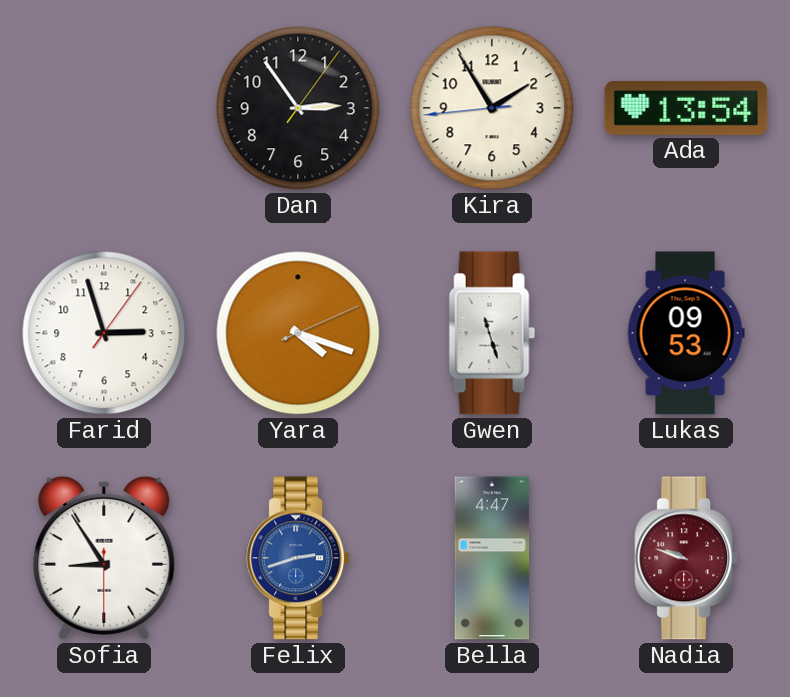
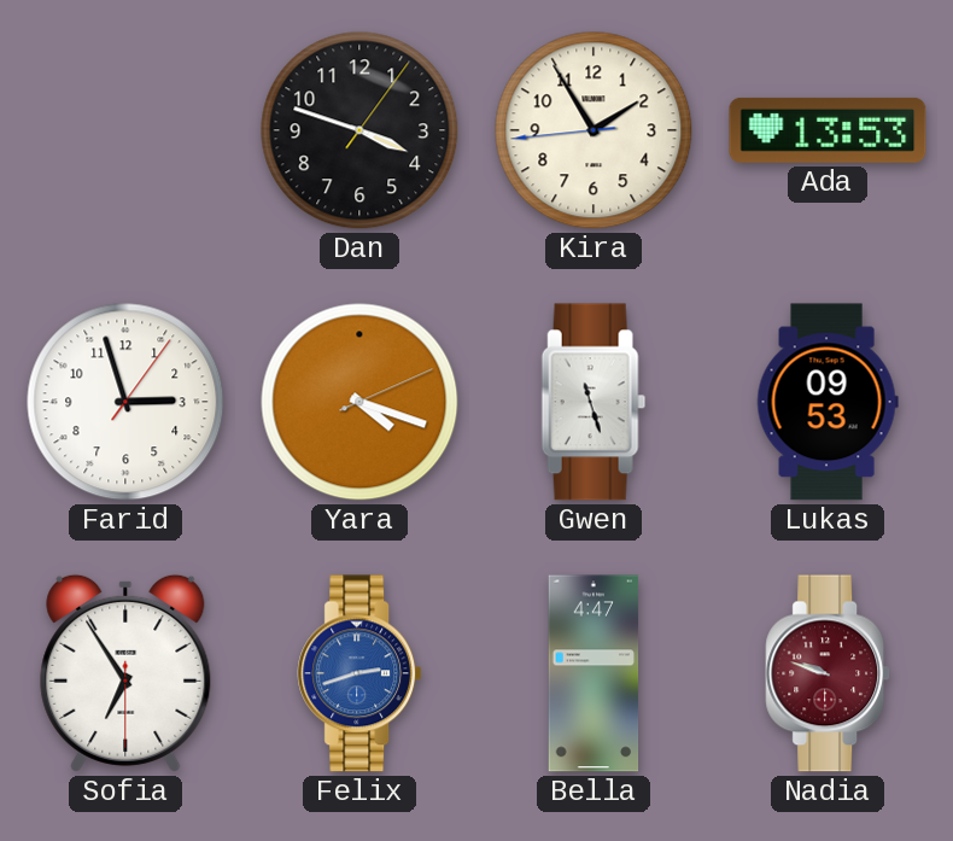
Dan: 2:54 -> 3:48 (359, 130)
Ada: 13:54 -> 13:53 (828, 130)
Sofia: 8:54 -> 6:54 (125, 673)
